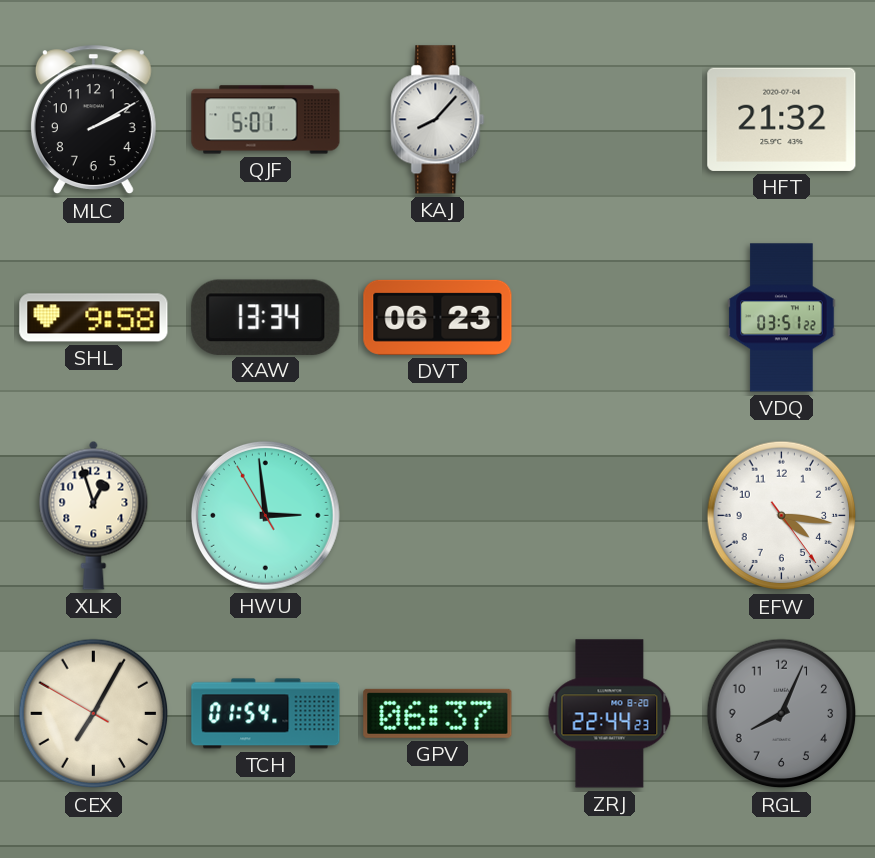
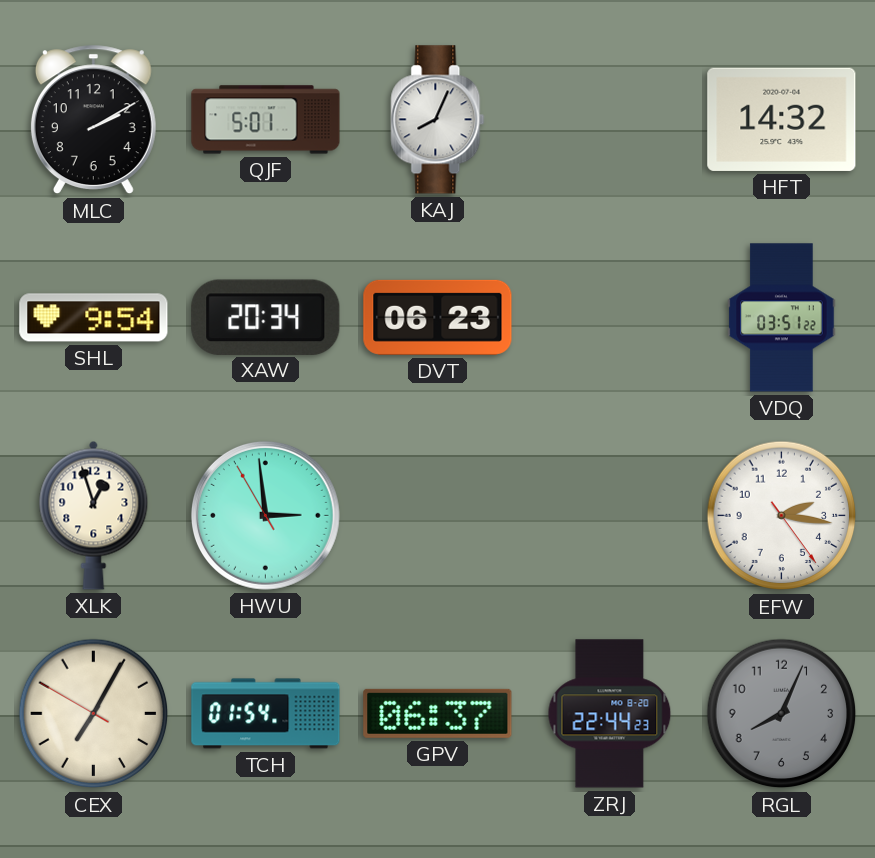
KAJ: 8:07 -> 8:04 (438, 120)
HFT: 21:32 -> 14:32 (782, 119)
SHL: 9:58 -> 9:54 (94, 318)
XAW: 13:34 -> 20:34 (266, 317)
EFW: 4:16 -> 2:16 (782, 516)
